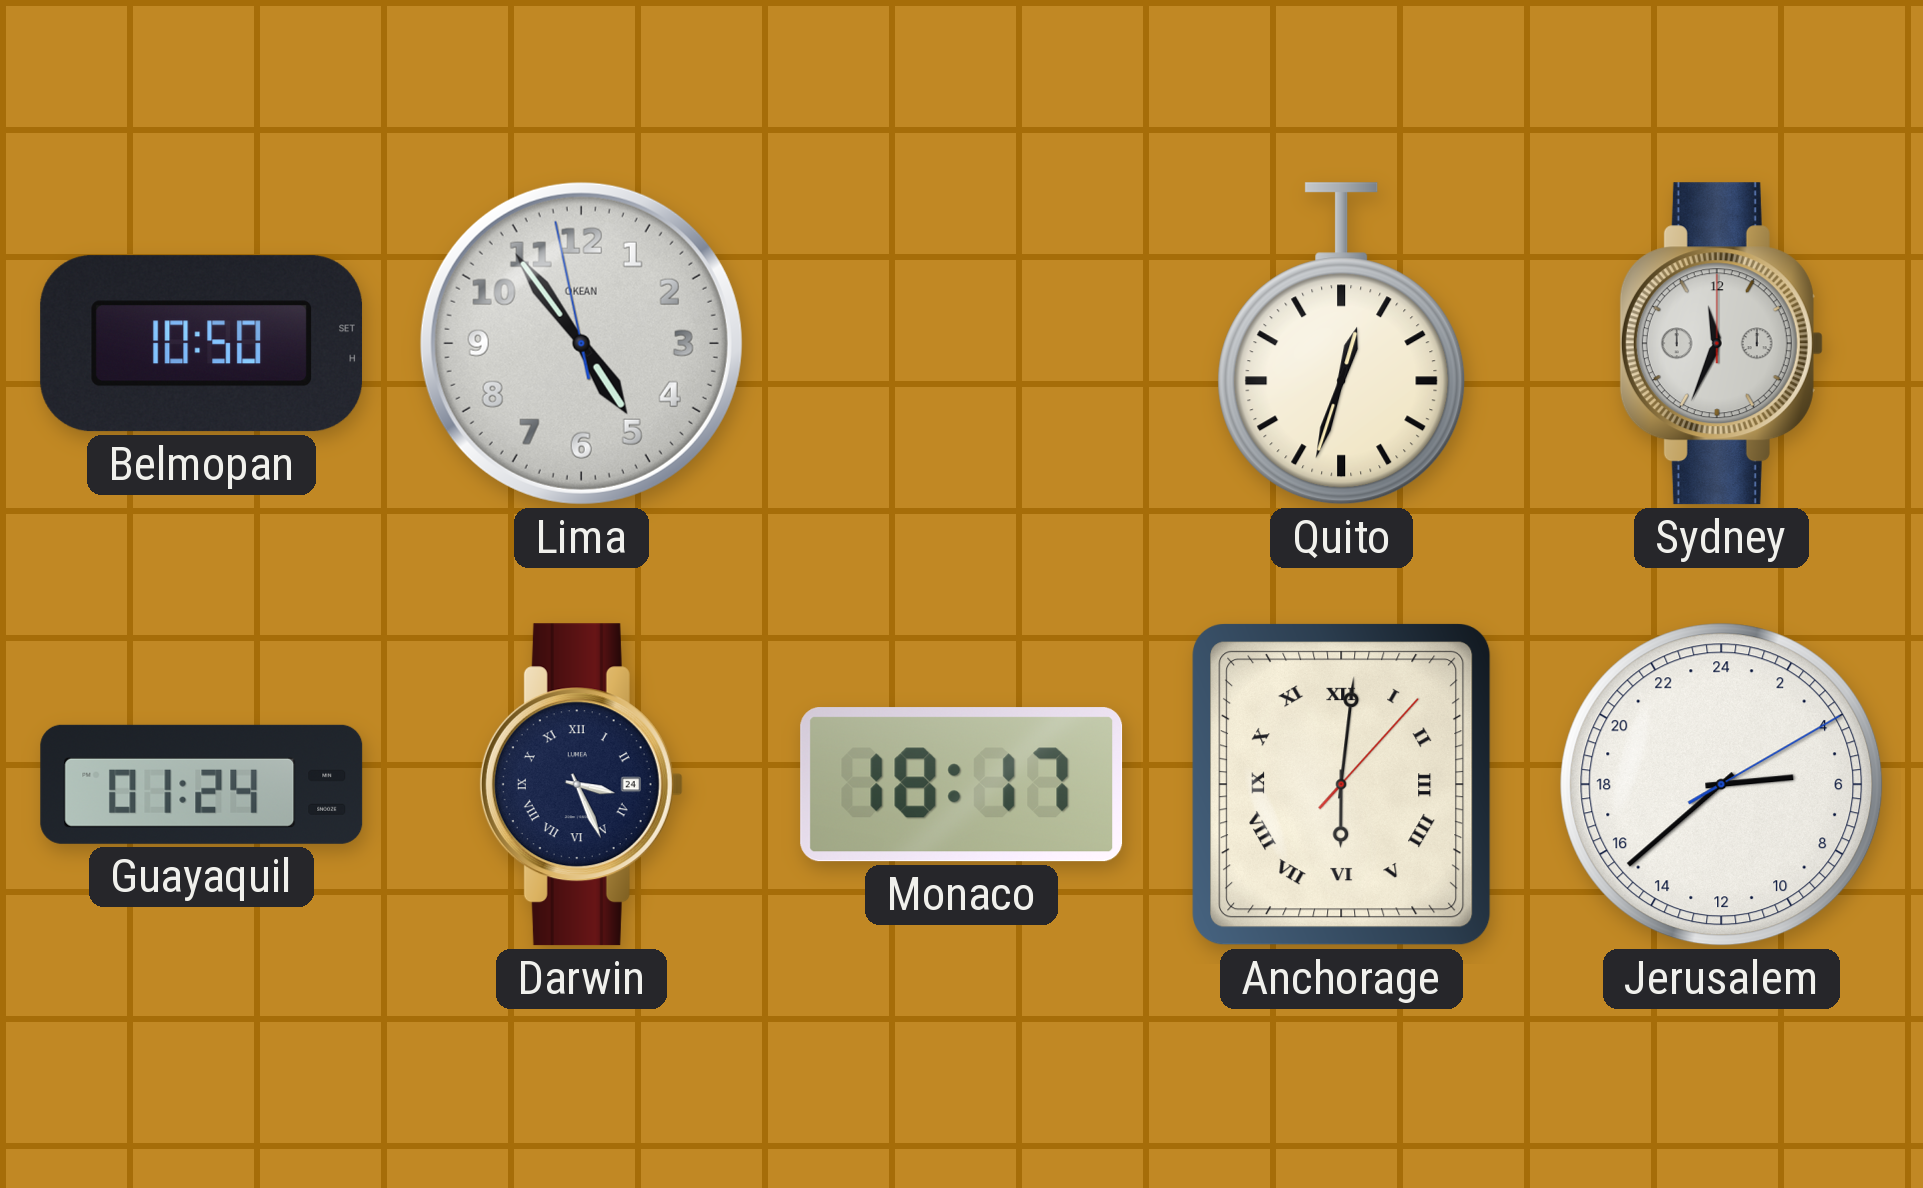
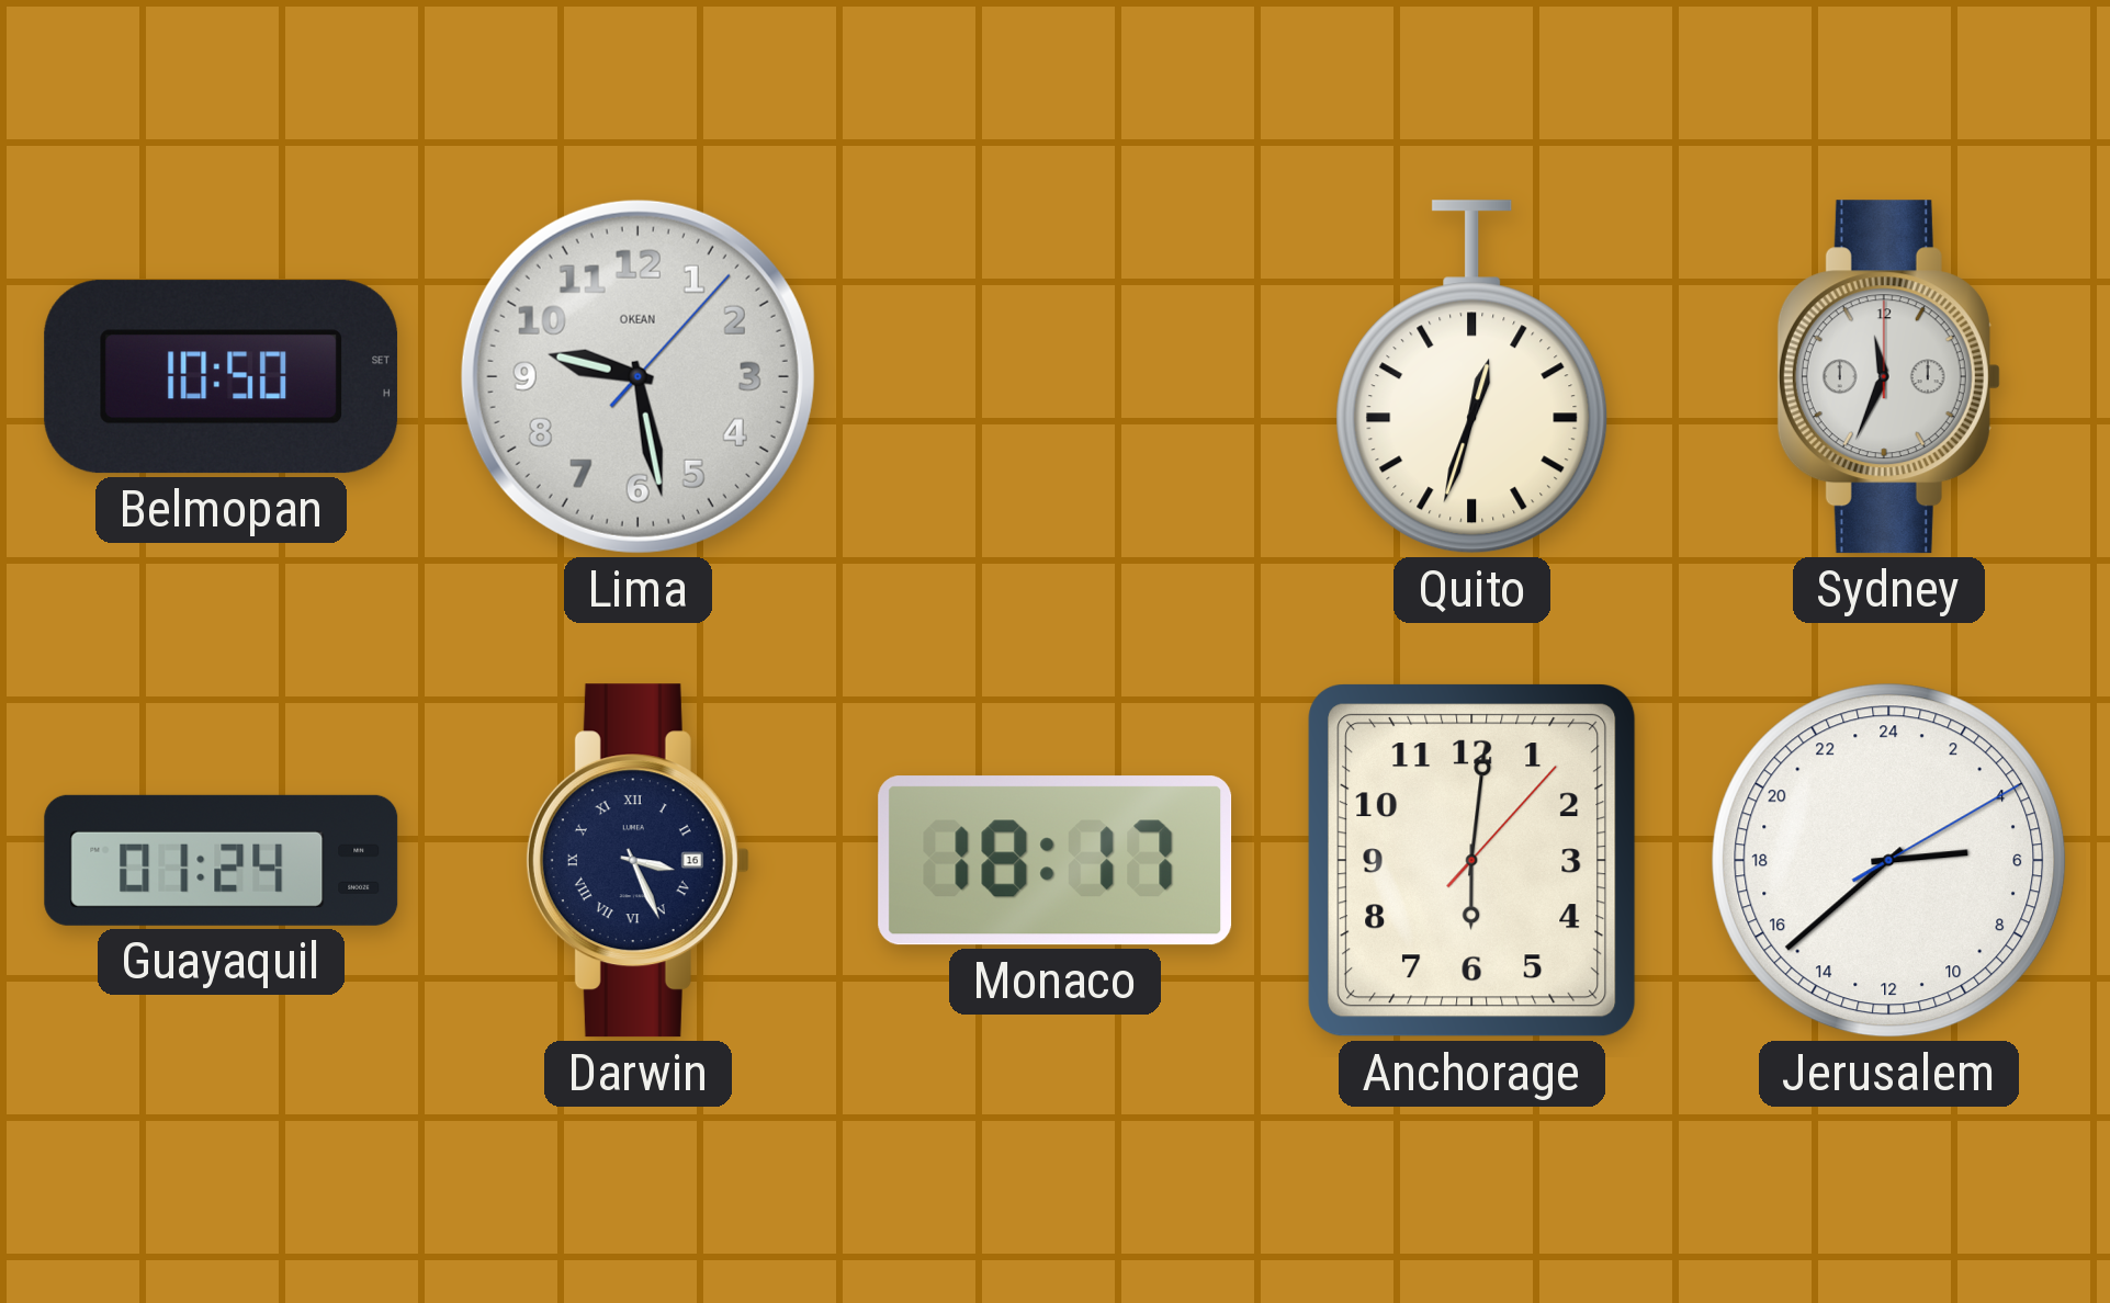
Lima: 4:53 -> 9:28 (637, 376)
Darwin date: 24 -> 16 (637, 861)
Anchorage numerals: Roman -> Arabic (1473, 861)
